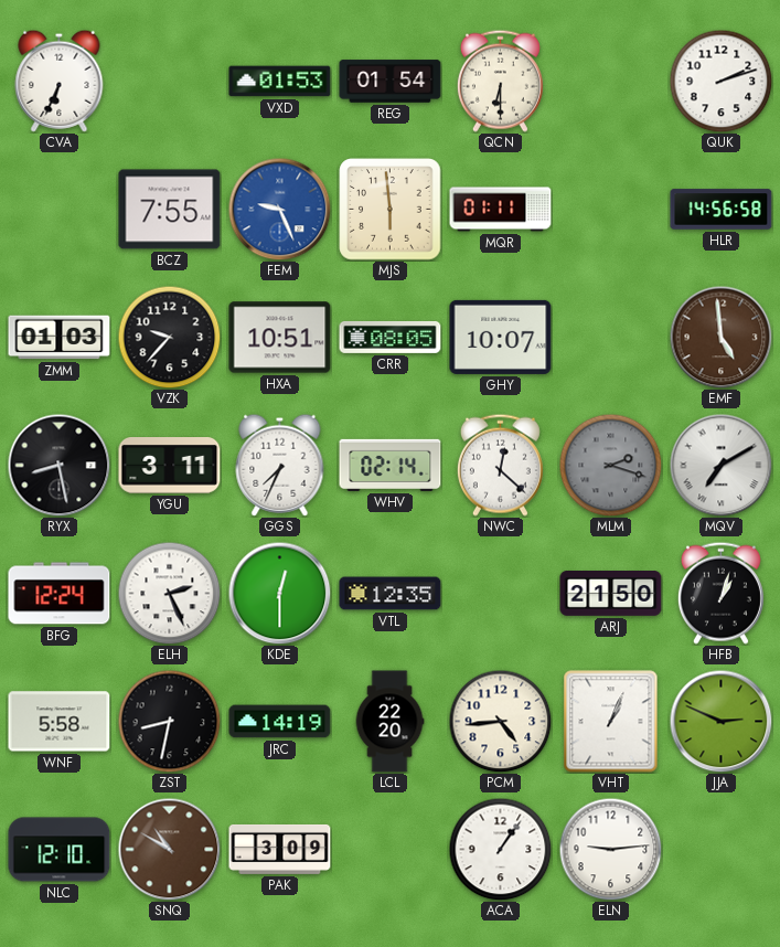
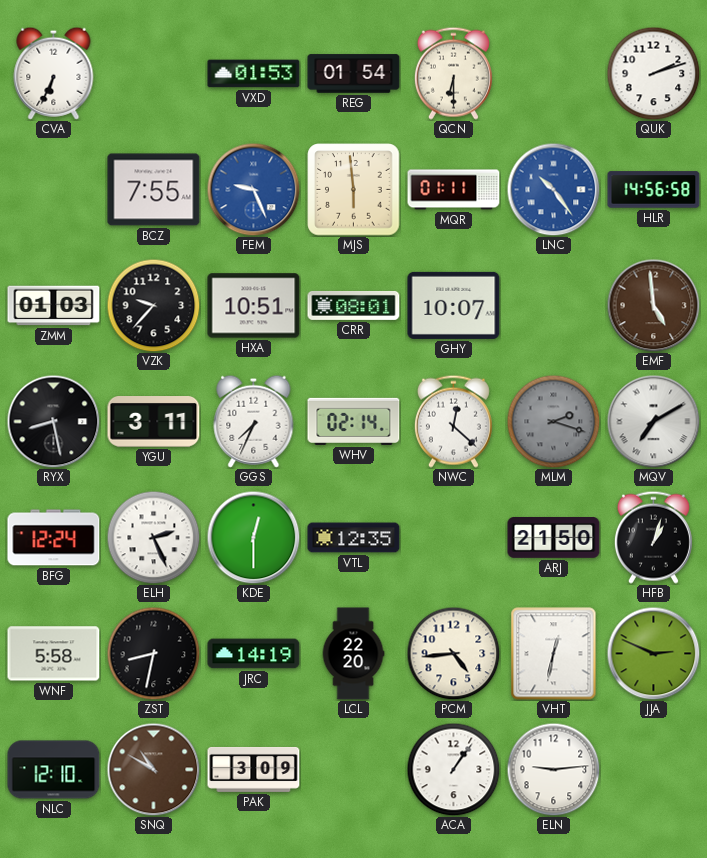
LNC: none -> 10:24 (553, 189)
CRR: 08:05 -> 08:01 (354, 305)
VHT: 1:04 -> 12:32 (554, 654)
